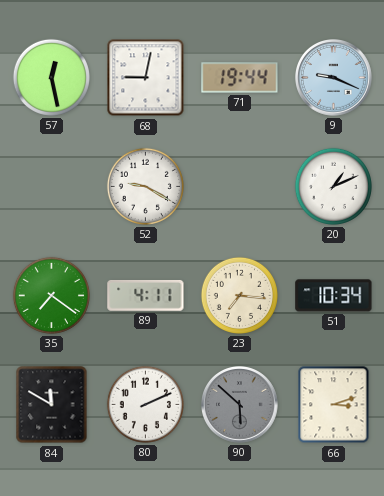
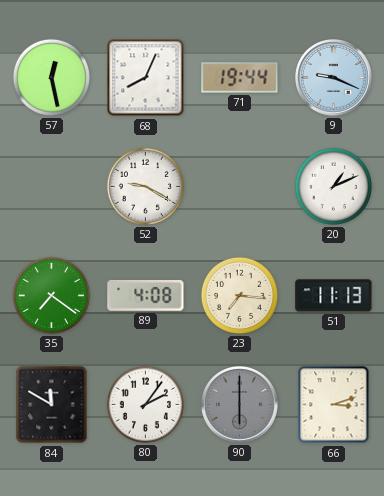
68: 9:02 -> 8:04 (146, 78)
89: 4:11 -> 4:08 (146, 296)
51: 10:34 -> 11:13 (334, 296)
80: 2:11 -> 2:06 (145, 404)
90: 5:52 -> 6:00 (240, 405)
